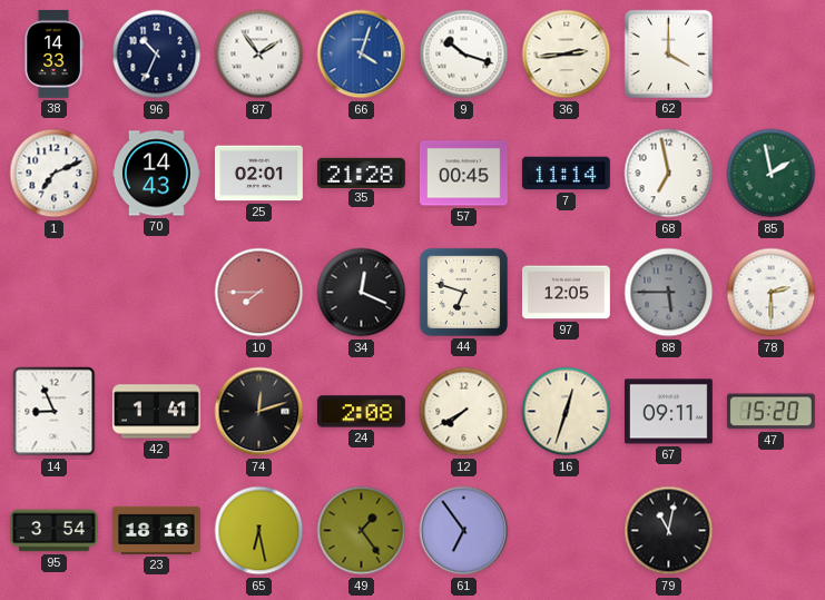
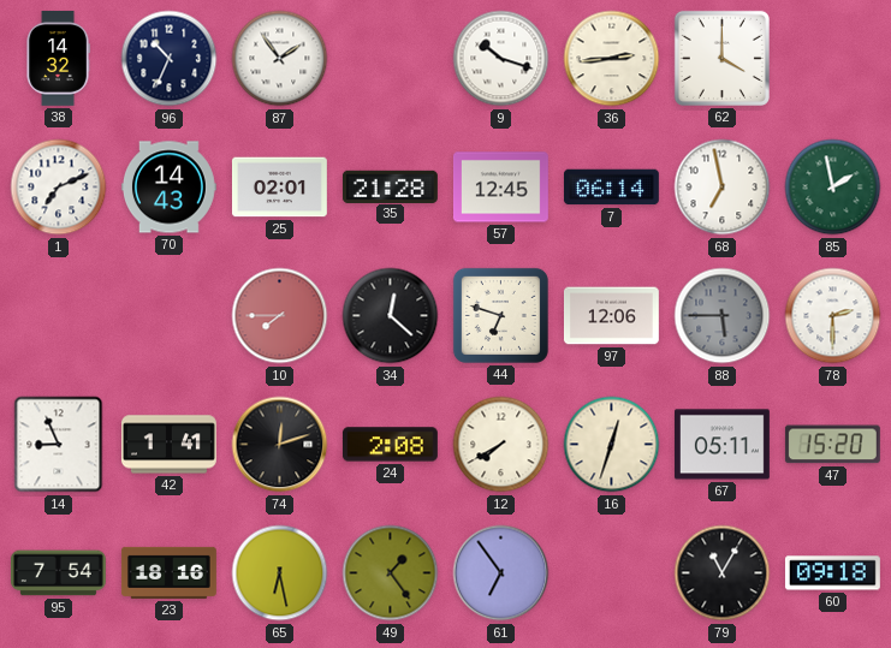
38: 14:33 -> 14:32 (58, 58)
66: 4:03 -> none (362, 55)
57: 00:45 -> 12:45 (500, 188)
7: 11:14 -> 06:14 (611, 188)
34: 12:19 -> 12:22 (391, 316)
97: 12:05 -> 12:06 (611, 316)
67: 09:11 -> 05:11 (721, 445)
95: 3:54 -> 7:54 (58, 573)
79: 11:02 -> 11:05 (723, 573)
60: none -> 09:18 (832, 573)
